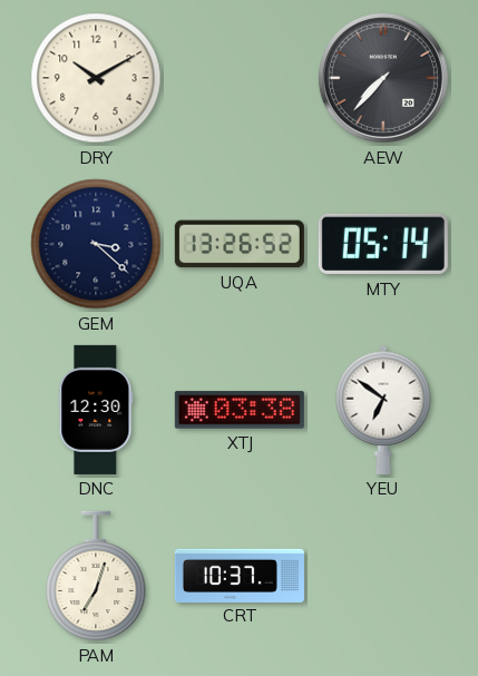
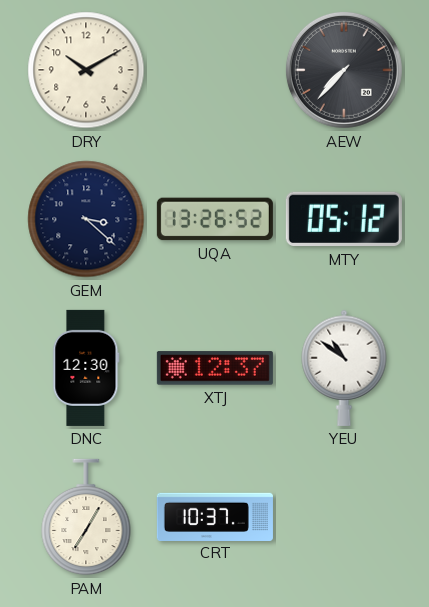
MTY: 05:14 -> 05:12 (344, 219)
XTJ: 03:38 -> 12:37 (215, 368)
YEU: 6:51 -> 10:51 (344, 368)
PAM: 7:03 -> 7:05 (86, 517)
